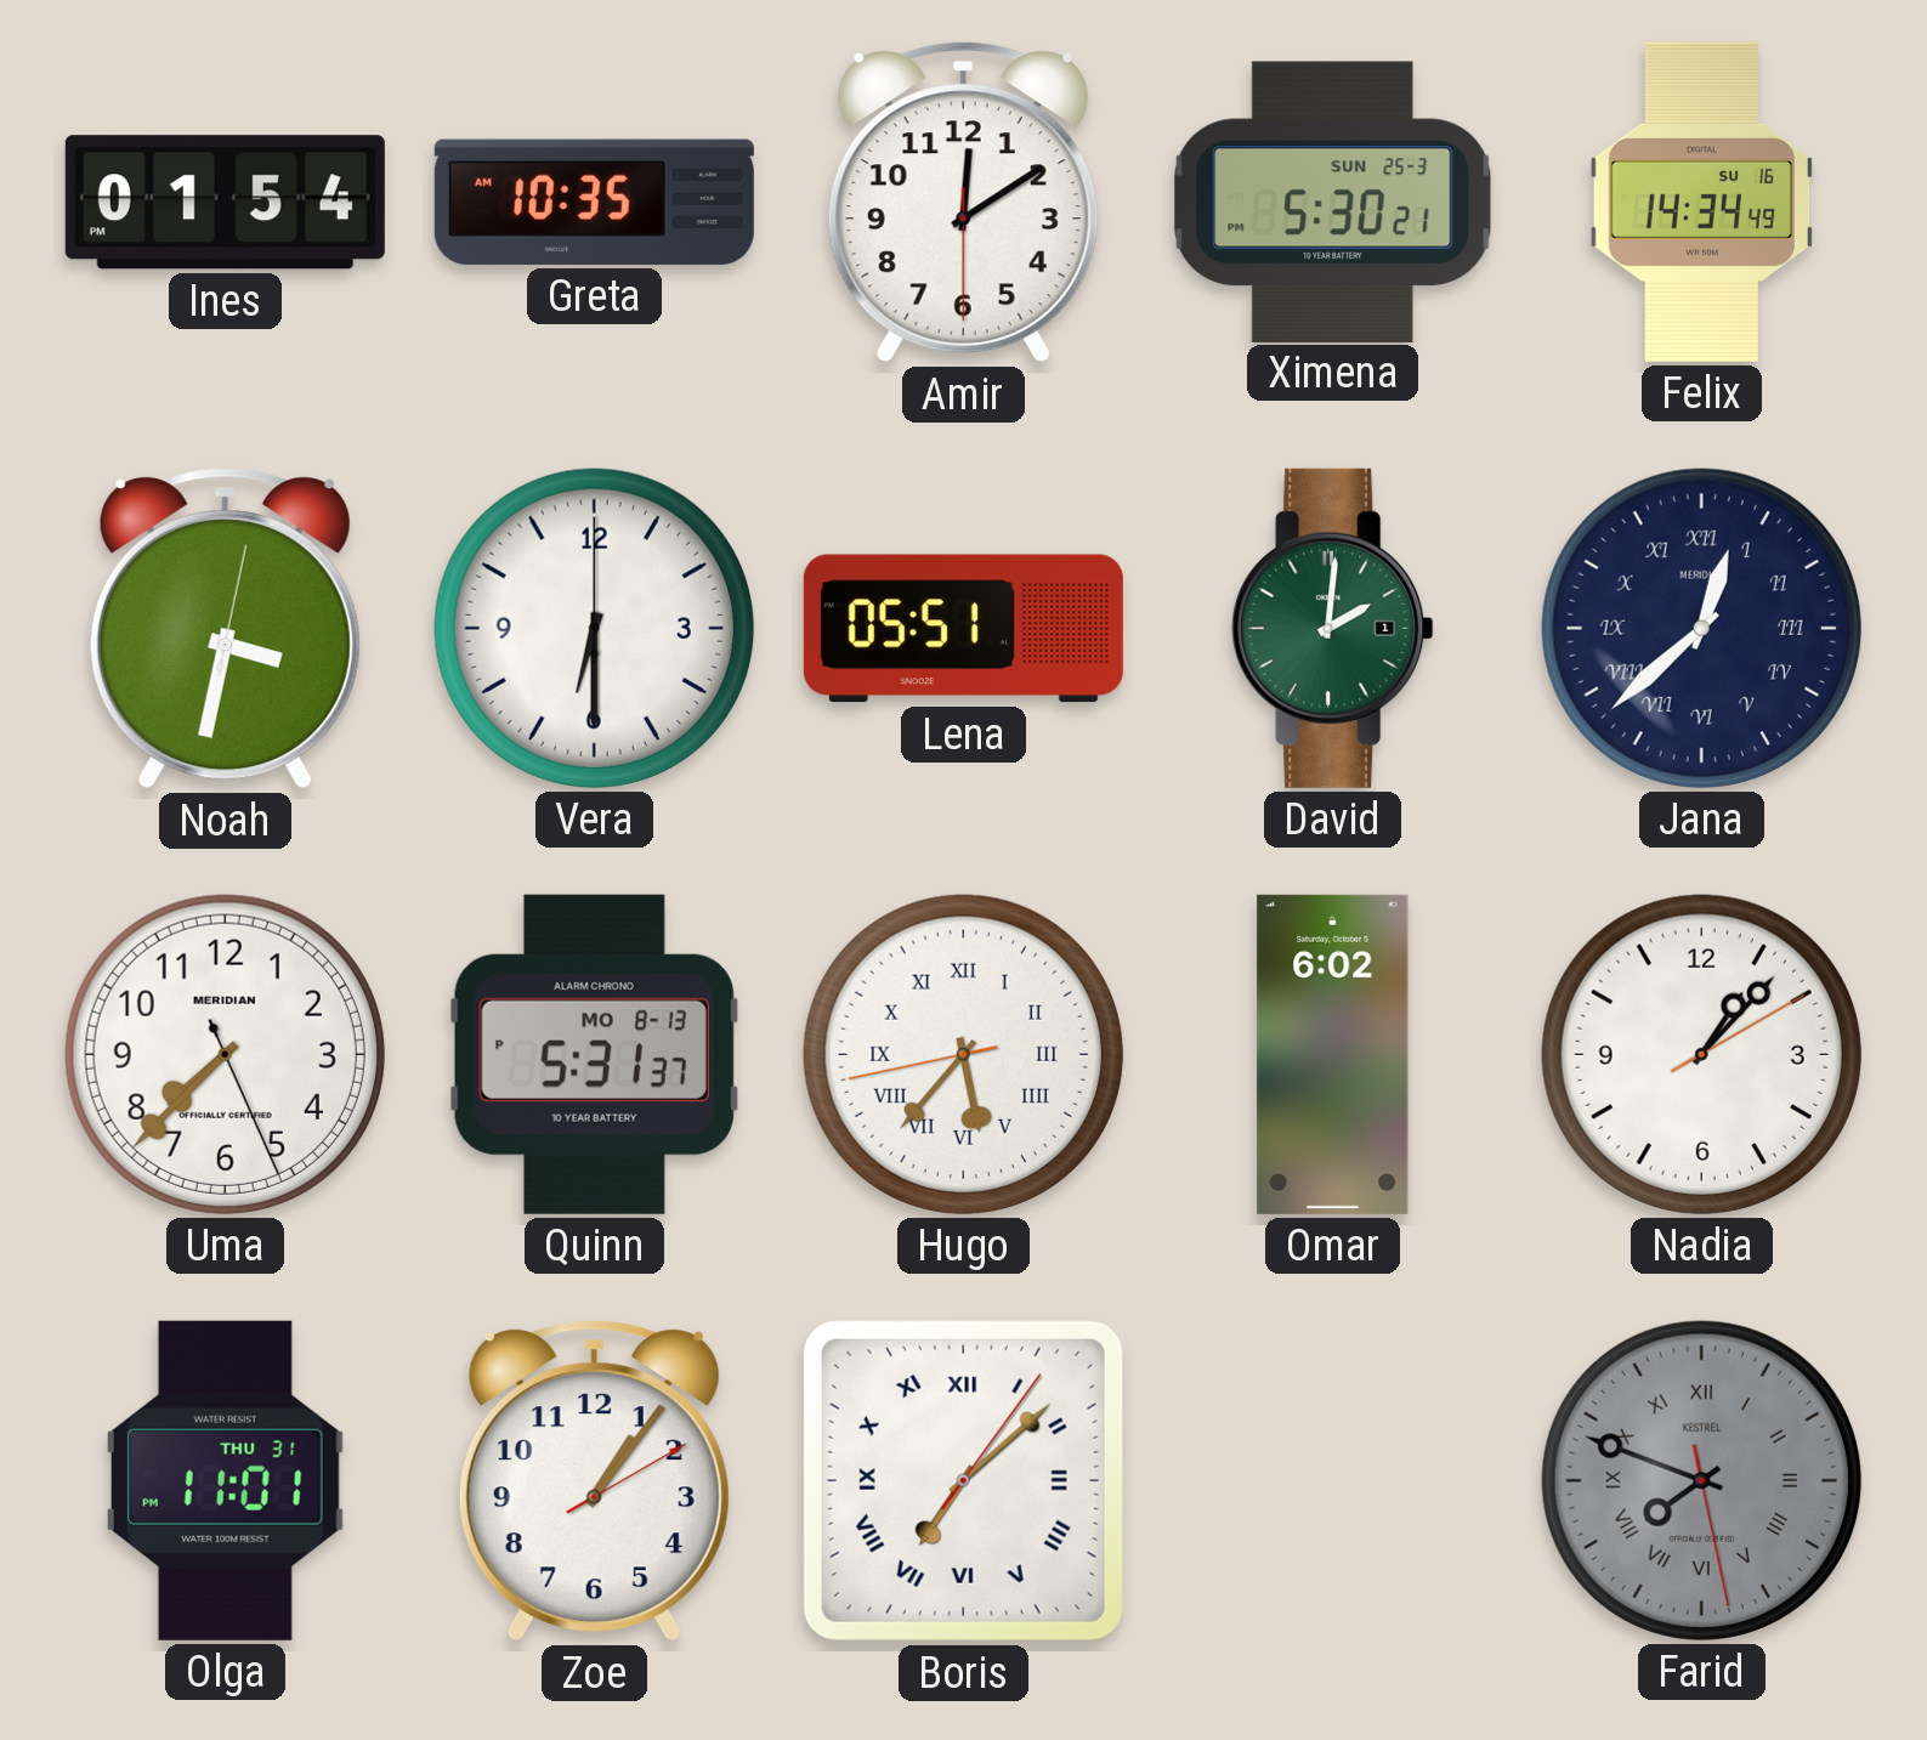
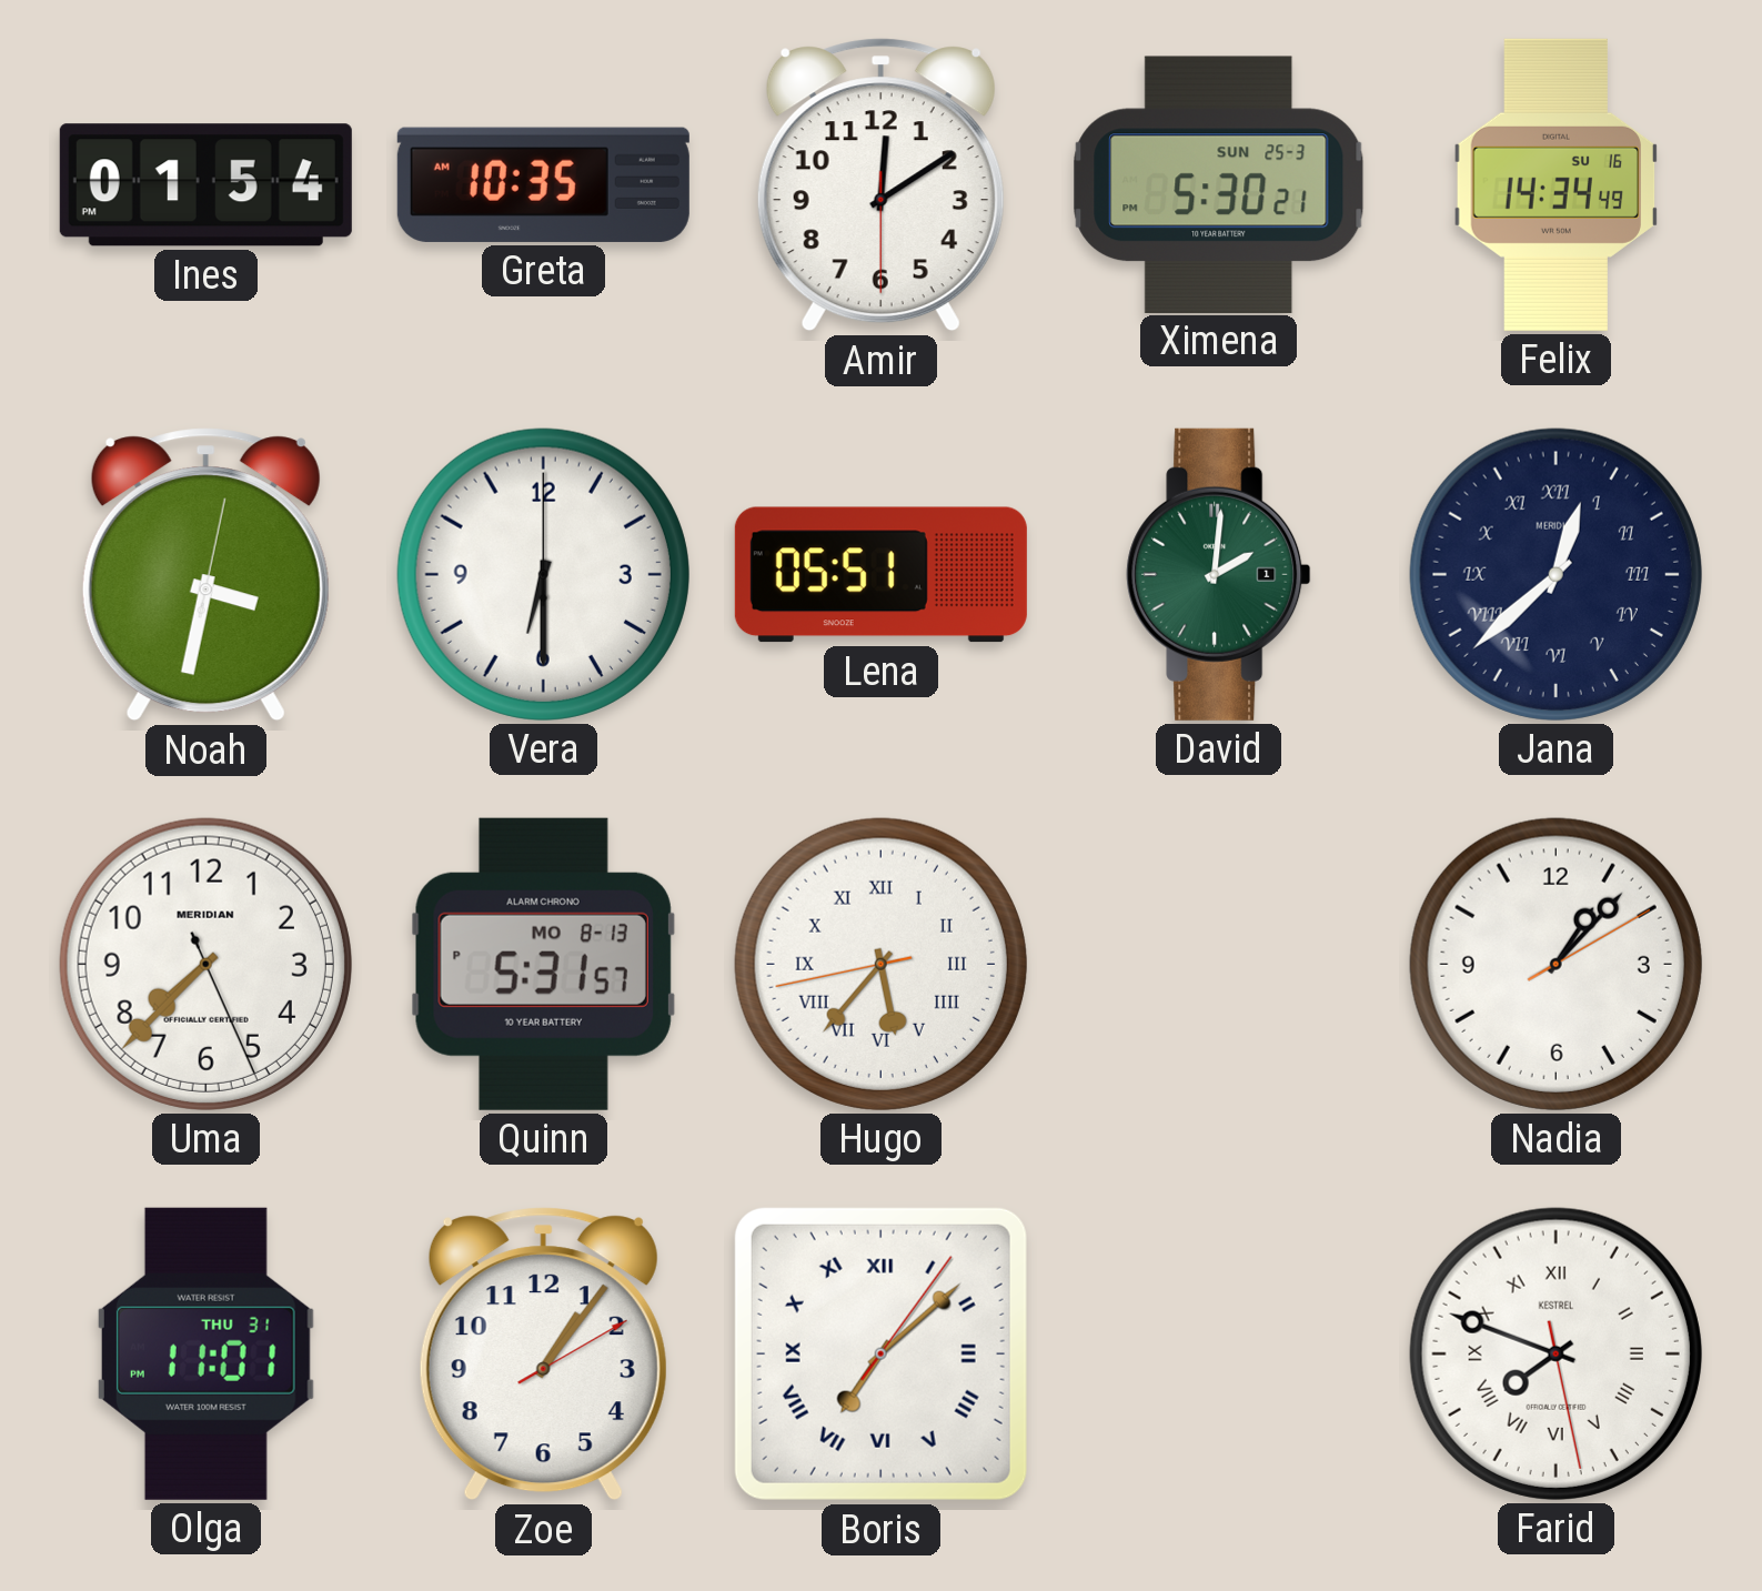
Quinn: 5:31:37 PM -> 5:31:57 PM (543, 964)
Omar: 6:02 -> none (1333, 1054)
Farid dial: grey -> white (1555, 1353)
